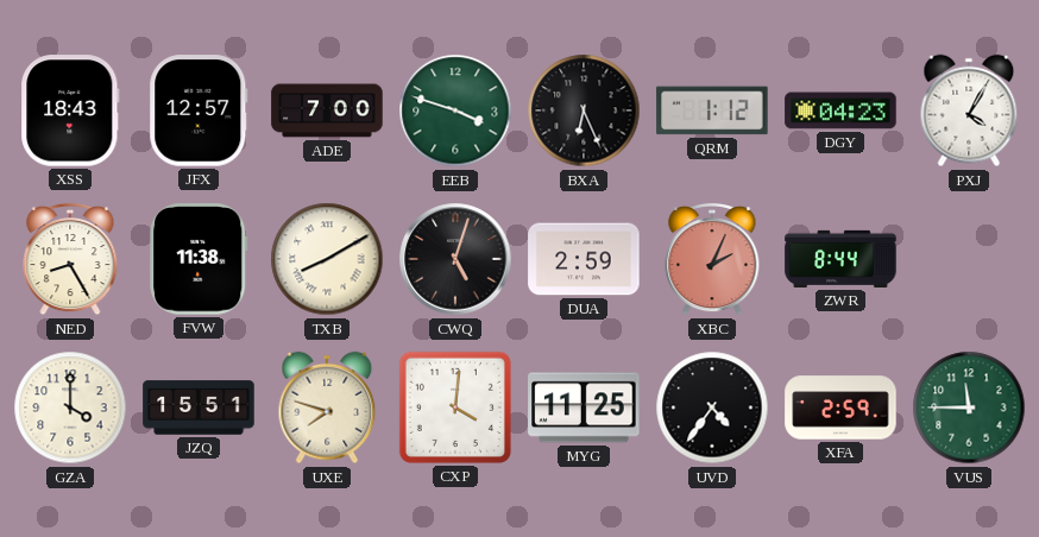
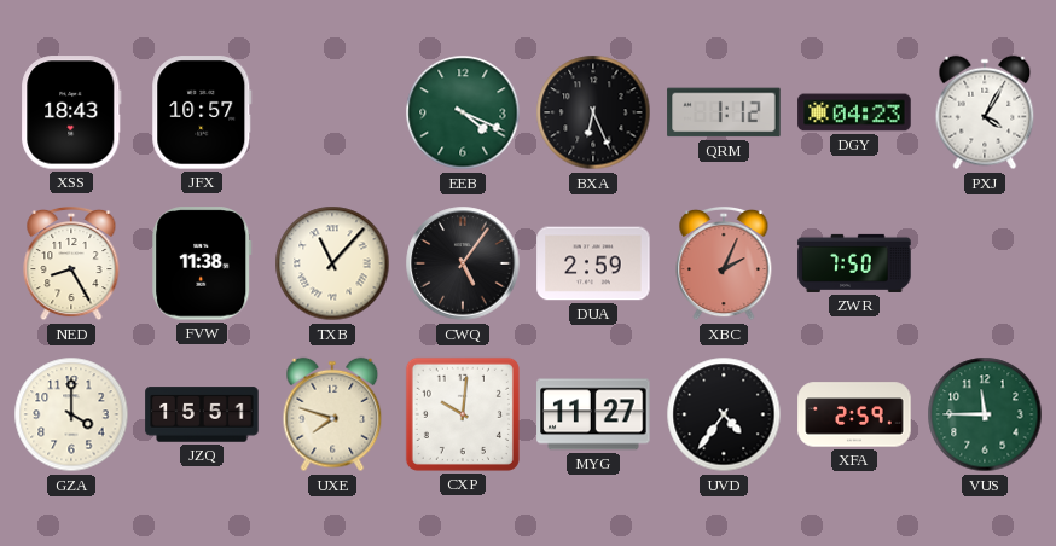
JFX: 12:57 -> 10:57 (202, 112)
ADE: 7:00 -> none (327, 110)
EEB: 3:48 -> 4:19 (463, 112)
TXB: 8:10 -> 11:07 (332, 263)
CWQ: 5:03 -> 5:06 (463, 263)
ZWR: 8:44 -> 7:50 (854, 263)
CXP: 4:01 -> 10:01 (463, 414)
MYG: 11:25 -> 11:27 (593, 414)
